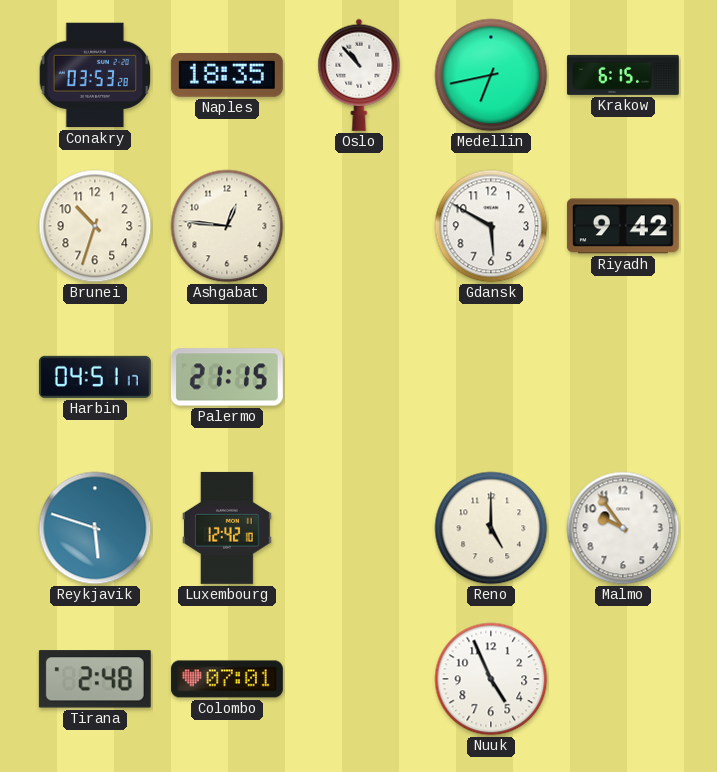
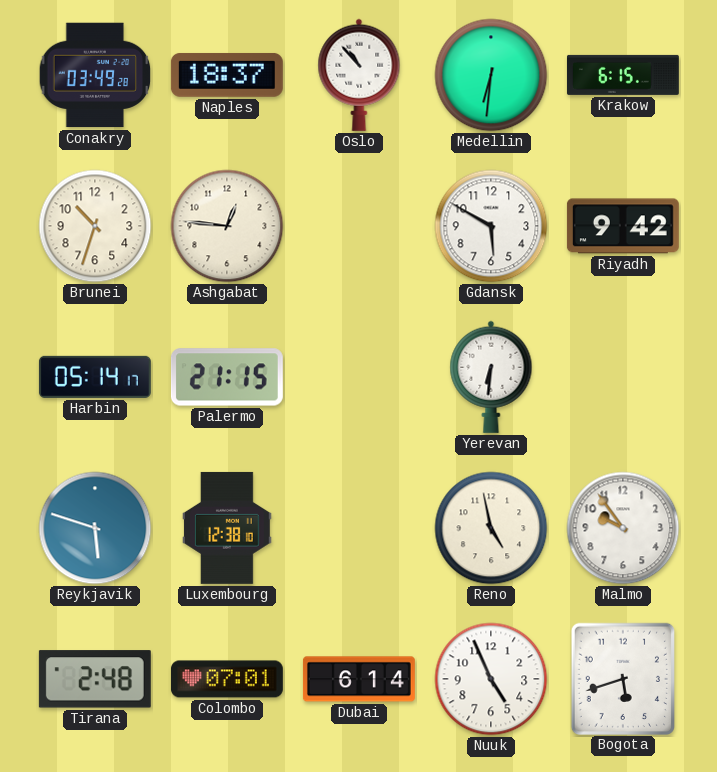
Conakry: 03:53 -> 03:49 (95, 75)
Naples: 18:35 -> 18:37 (227, 75)
Medellin: 6:43 -> 6:31 (491, 75)
Harbin: 04:51 -> 05:14 (95, 377)
Yerevan: none -> 6:31 (491, 377)
Luxembourg: 12:42 -> 12:38 (227, 528)
Reno: 5:00 -> 4:58 (491, 528)
Dubai: none -> 6:14 (359, 679)
Bogota: none -> 5:42 (622, 678)
